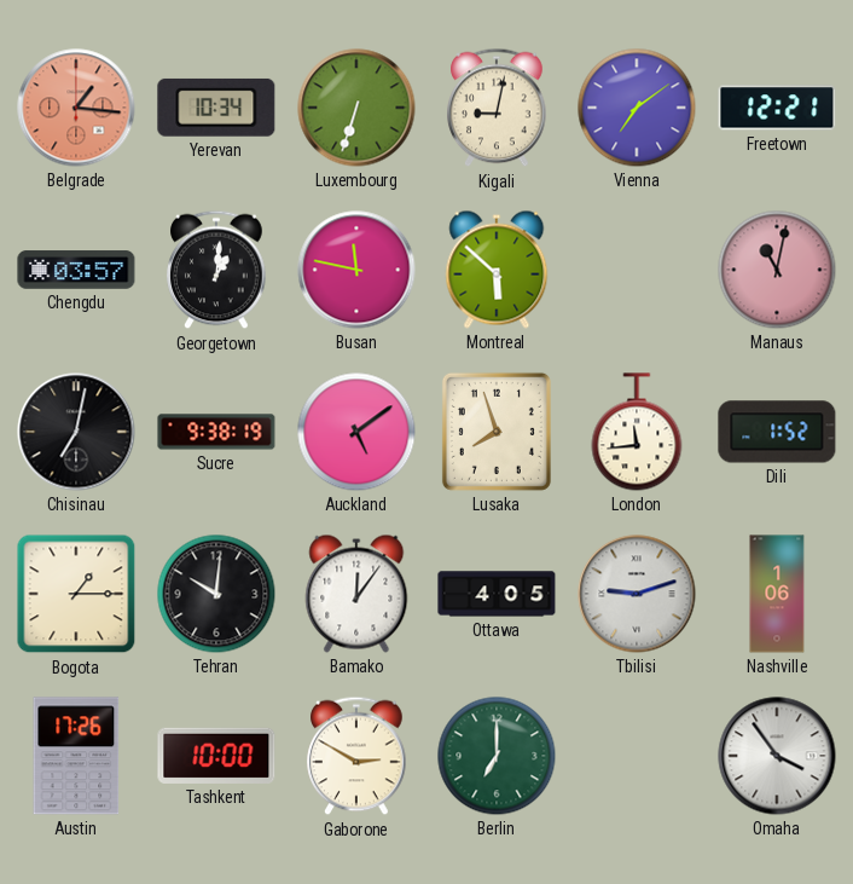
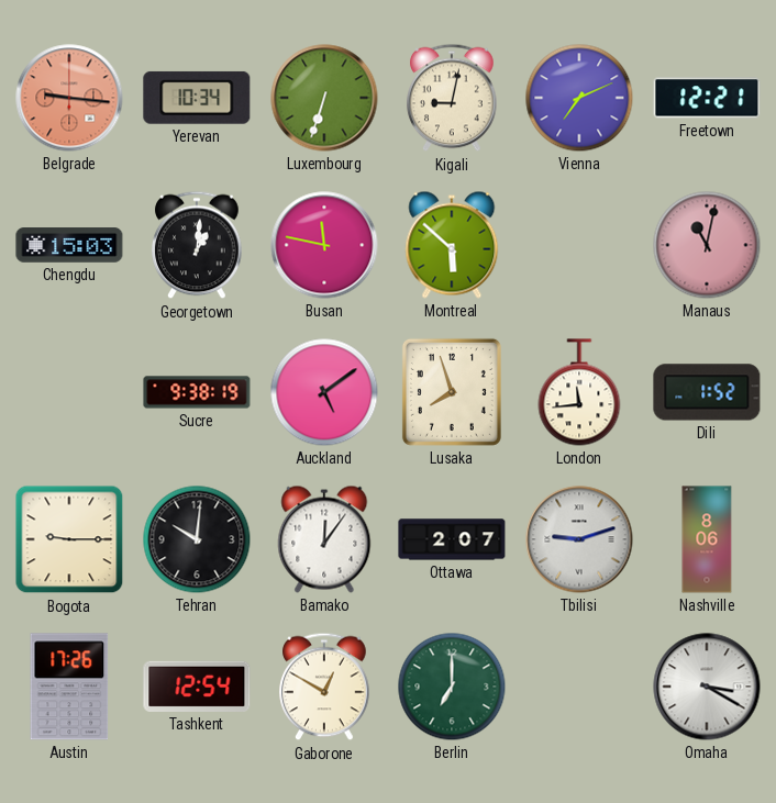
Belgrade: 1:16 -> 9:16 (69, 98)
Vienna: 7:09 -> 7:11 (579, 98)
Chengdu: 03:57 -> 15:03 (69, 245)
Chisinau: 7:02 -> none (76, 432)
Bogota: 1:15 -> 9:15 (69, 539)
Ottawa: 4:05 -> 2:07 (452, 539)
Nashville: 1:06 -> 8:06 (707, 539)
Tashkent: 10:00 -> 12:54 (197, 687)
Gaborone: 2:50 -> 12:50 (324, 687)
Omaha: 3:54 -> 3:20 (707, 687)
